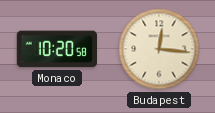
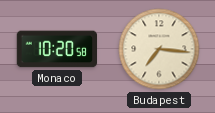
Budapest: 12:16 -> 7:16 (159, 49)
